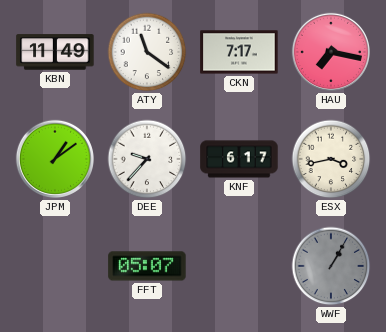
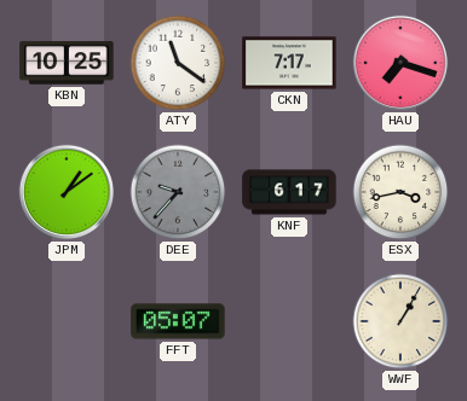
KBN: 11:49 -> 10:25 (67, 63)
HAU: 7:17 -> 7:18 (400, 63)
DEE dial: white -> grey (178, 192)
WWF dial: grey -> cream (400, 321)
